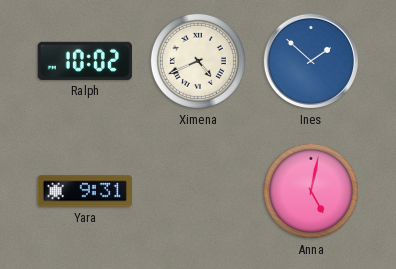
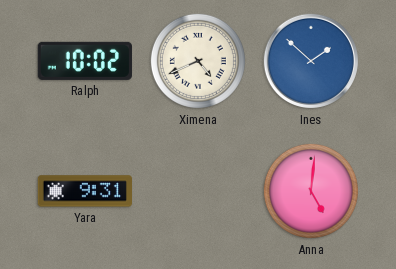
Anna: 5:02 -> 5:01 (311, 191)
